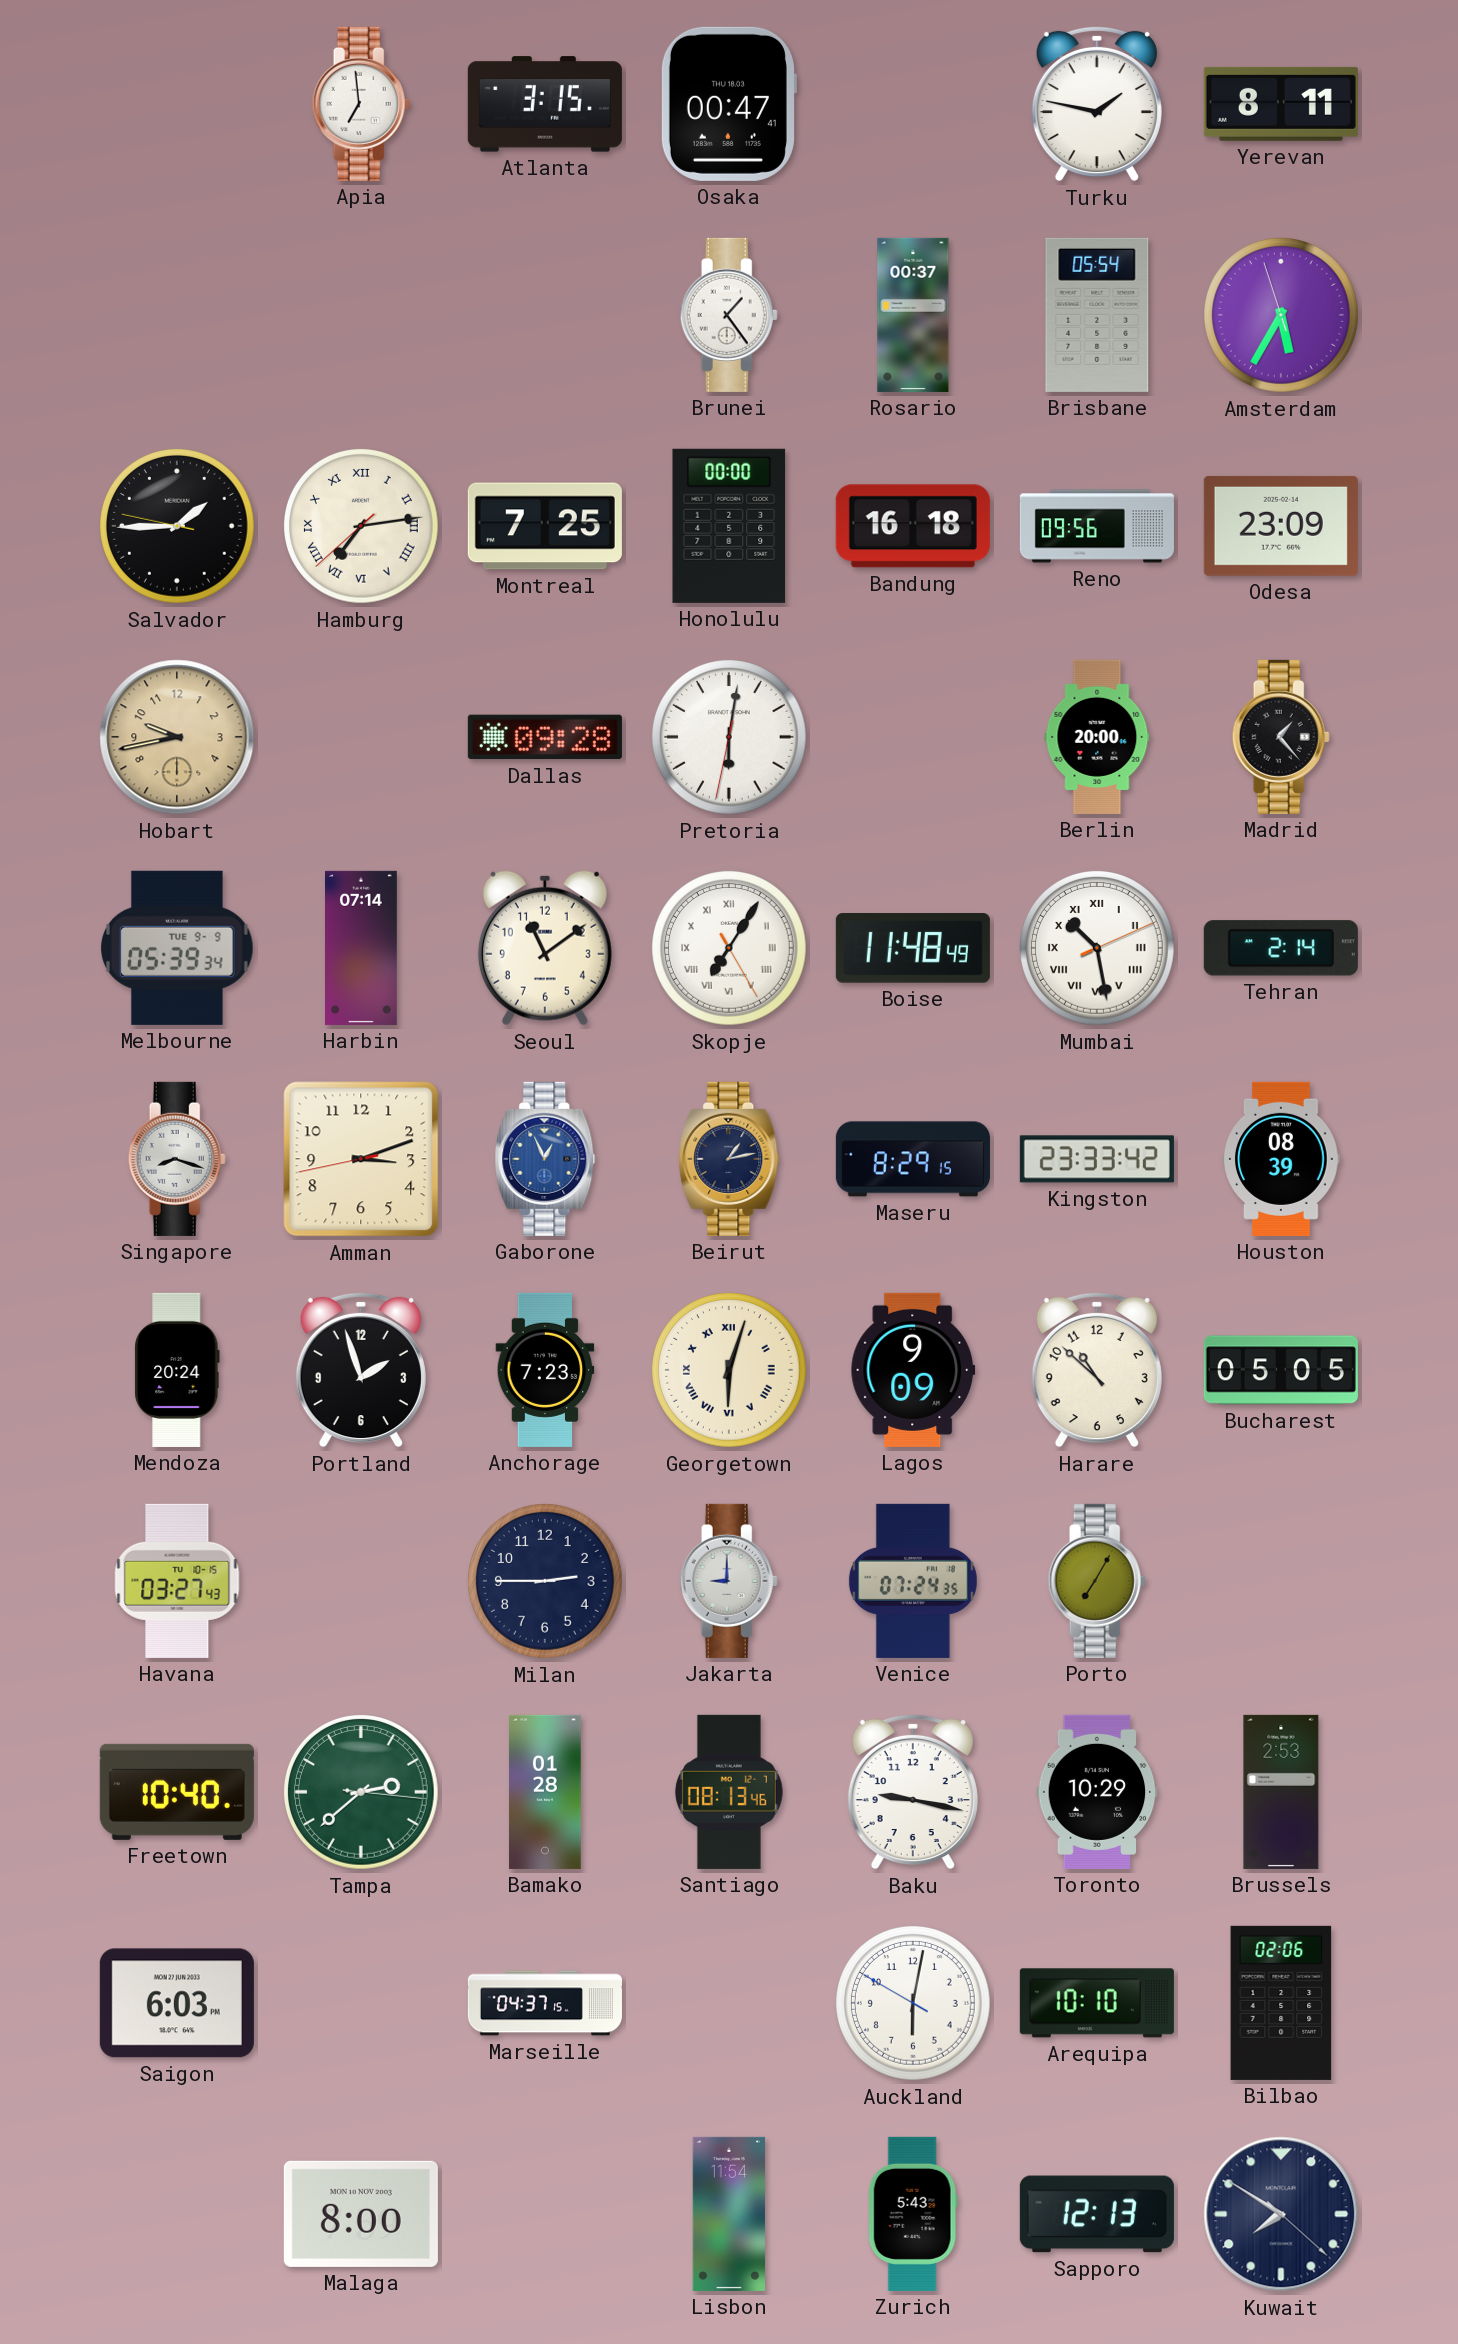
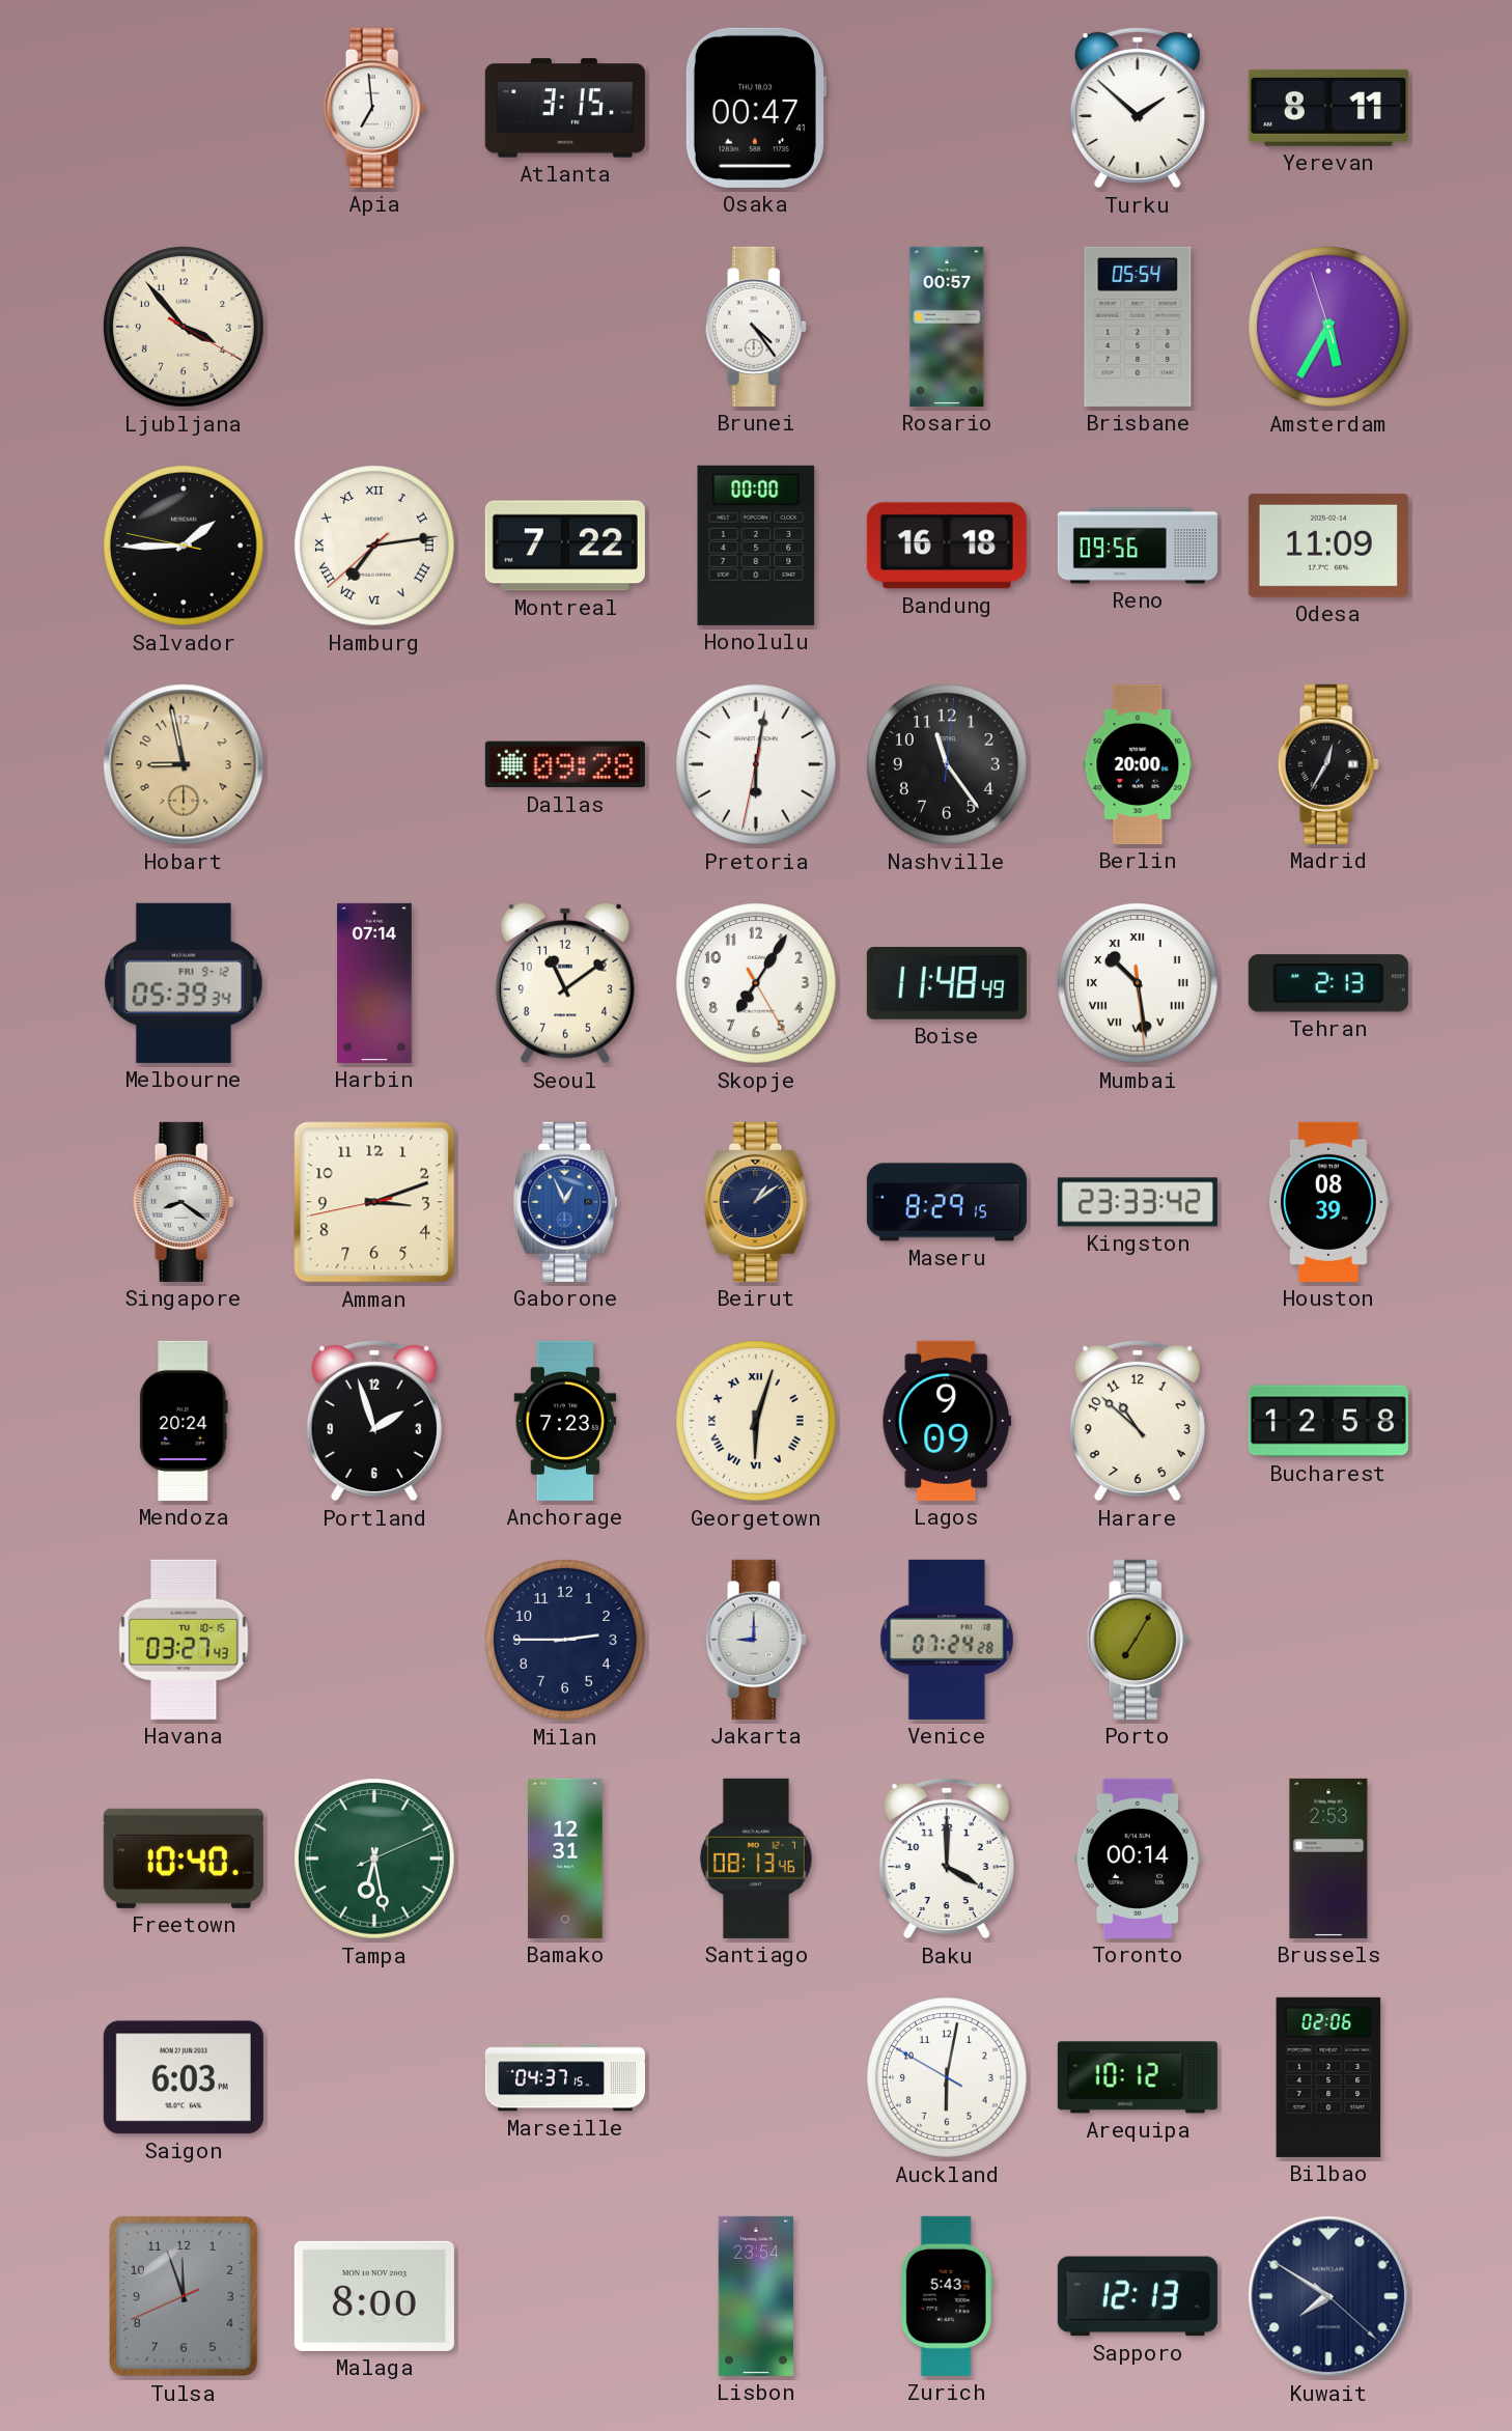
Turku: 1:47 -> 1:52 (1138, 108)
Ljubljana: none -> 3:53 (185, 328)
Brunei: 1:24 -> 4:24 (756, 327)
Rosario: 00:37 -> 00:57 (947, 327)
Montreal: 7:25 -> 7:22 (565, 546)
Odesa: 23:09 -> 11:09 (1328, 546)
Hobart: 9:43 -> 8:58 (184, 764)
Nashville: none -> 11:24 (948, 765)
Madrid: 1:23 -> 12:35 (1328, 764)
Melbourne date: TUE 9-9 -> FRI 9-12 (184, 983)
Skopje numerals: Roman -> Arabic (757, 984)
Mumbai: 10:28:11 -> 10:28:29 (1139, 984)
Tehran: 2:14 -> 2:13 (1328, 983)
Singapore: 8:18 -> 8:21 (184, 1202)
Beirut: 1:13 -> 1:09 (756, 1202)
Bucharest: 05:05 -> 12:58 (1328, 1421)
Venice: 07:24:35 -> 07:24:28 (947, 1640)
Tampa: 2:38 -> 6:28 (375, 1860)
Bamako: 01:28 -> 12:31 (565, 1859)
Baku: 9:17 -> 4:00 (947, 1859)
Toronto: 10:29 -> 00:14 (1138, 1859)
Arequipa: 10:10 -> 10:12 (1138, 2077)
Tulsa: none -> 11:56 (184, 2296)
Lisbon: 11:54 -> 23:54 (755, 2296)
